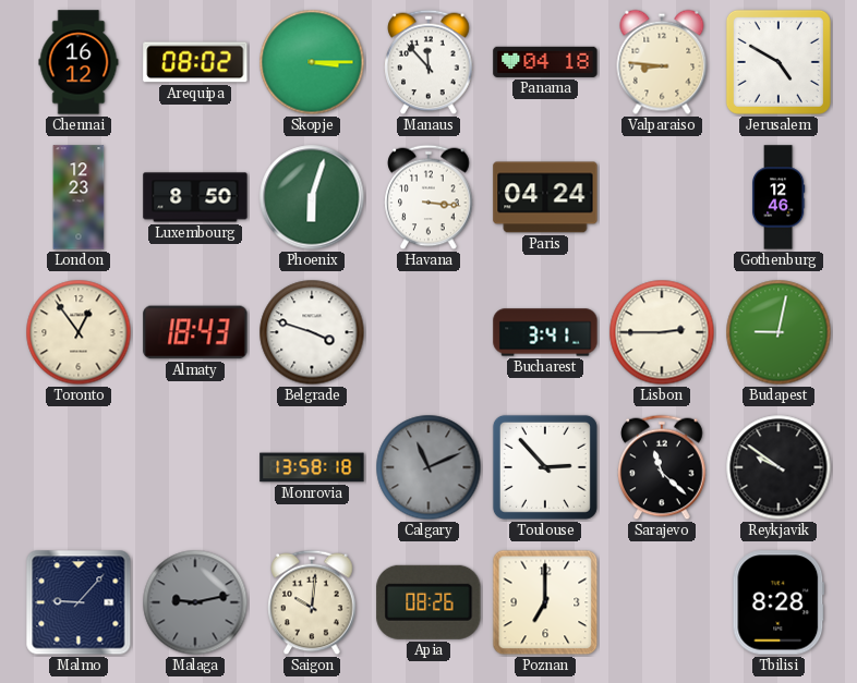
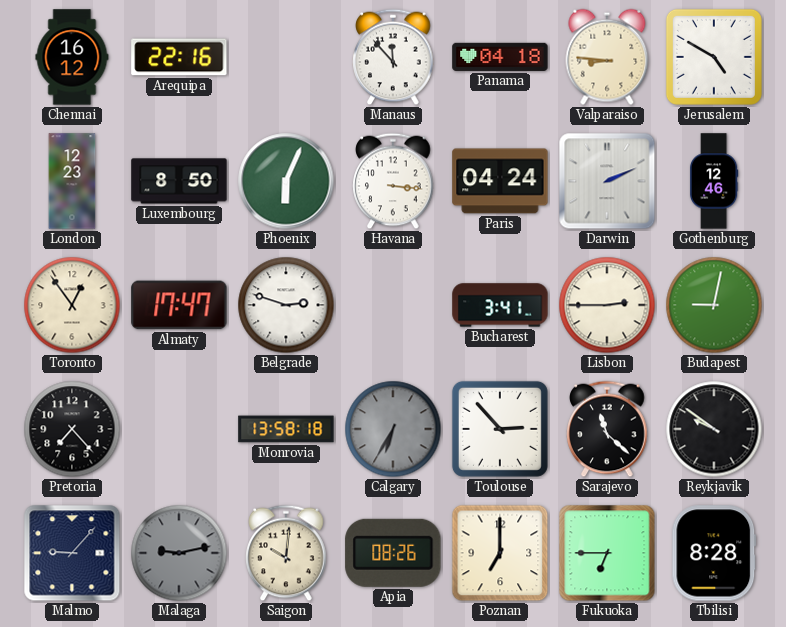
Arequipa: 08:02 -> 22:16 (179, 57)
Skopje: 3:15 -> none (312, 62)
Phoenix: 6:03 -> 6:04 (286, 181)
Darwin: none -> 2:11 (607, 181)
Almaty: 18:43 -> 17:47 (179, 305)
Belgrade: 3:48 -> 2:48 (286, 305)
Pretoria: none -> 7:23 (72, 429)
Calgary: 11:11 -> 6:35 (393, 429)
Fukuoka: none -> 6:45 (607, 553)
